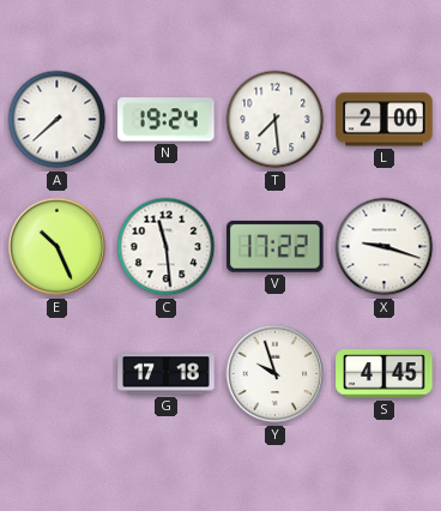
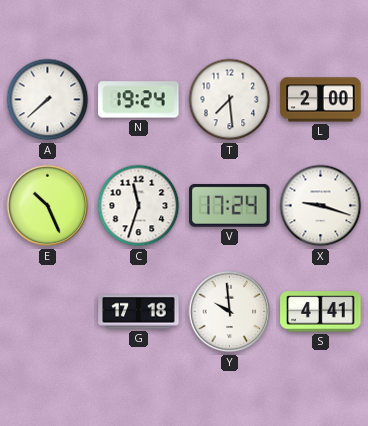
C: 11:29 -> 11:33 (139, 206)
V: 17:22 -> 17:24 (230, 205)
Y: 9:57 -> 9:59 (230, 312)
S: 4:45 -> 4:41 (321, 312)
